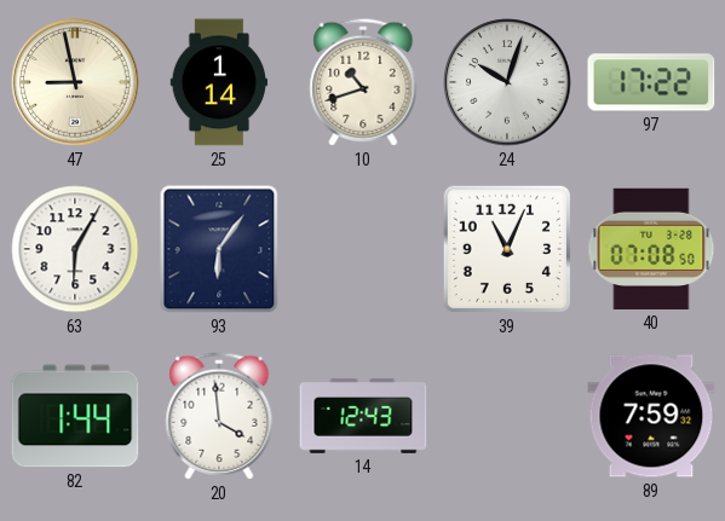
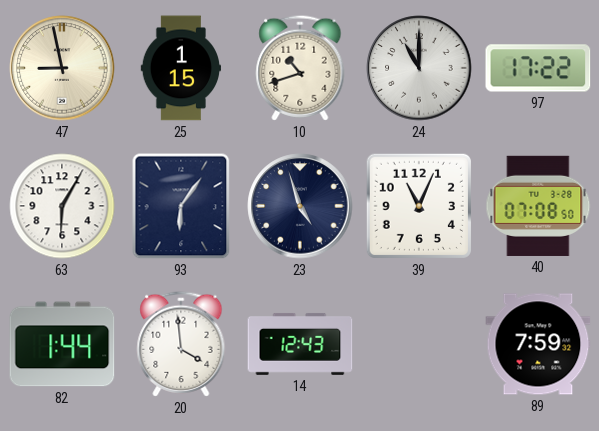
25: 1:14 -> 1:15 (181, 68)
24: 10:03 -> 11:00 (419, 68)
23: none -> 4:57 (300, 206)
